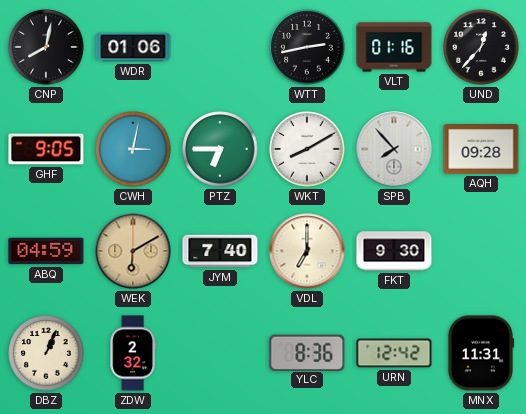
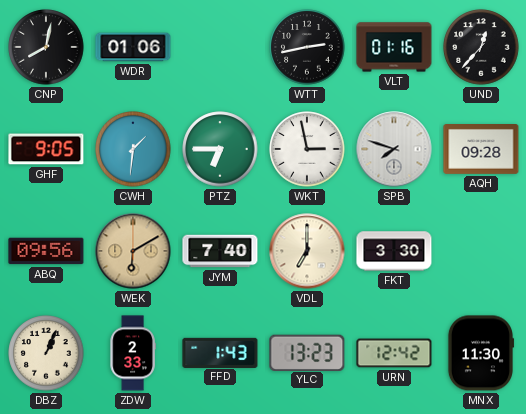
CWH: 3:02 -> 1:31 (133, 149)
WKT: 8:10 -> 2:58 (307, 149)
SPB: 7:53 -> 7:48 (394, 149)
ABQ: 04:59 -> 09:56 (46, 251)
FKT: 9:30 -> 3:30 (394, 251)
ZDW: 2:32 -> 2:33 (133, 353)
FFD: none -> 1:43 (220, 352)
YLC: 8:36 -> 13:23 (307, 352)
MNX: 11:31 -> 11:30 (481, 353)
